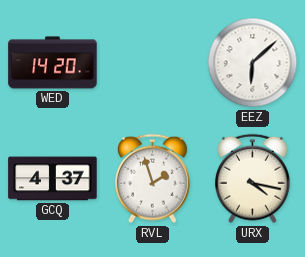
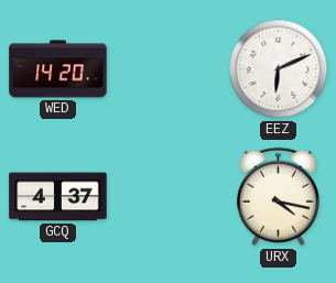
EEZ: 6:08 -> 6:11 (279, 69)
RVL: 1:57 -> none (152, 179)
